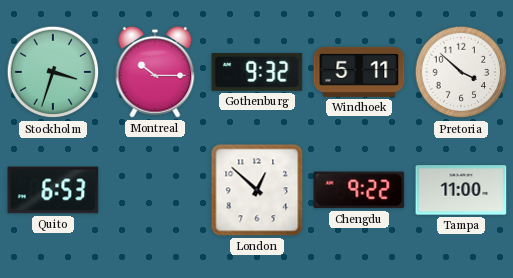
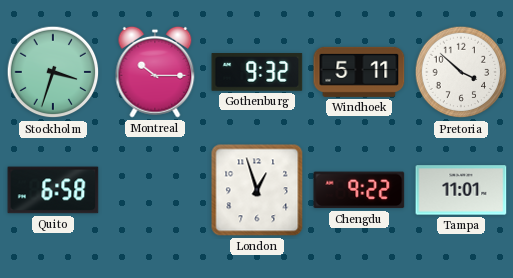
Quito: 6:53 -> 6:58 (53, 190)
London: 12:52 -> 12:57 (257, 190)
Tampa: 11:00 -> 11:01 (461, 190)
